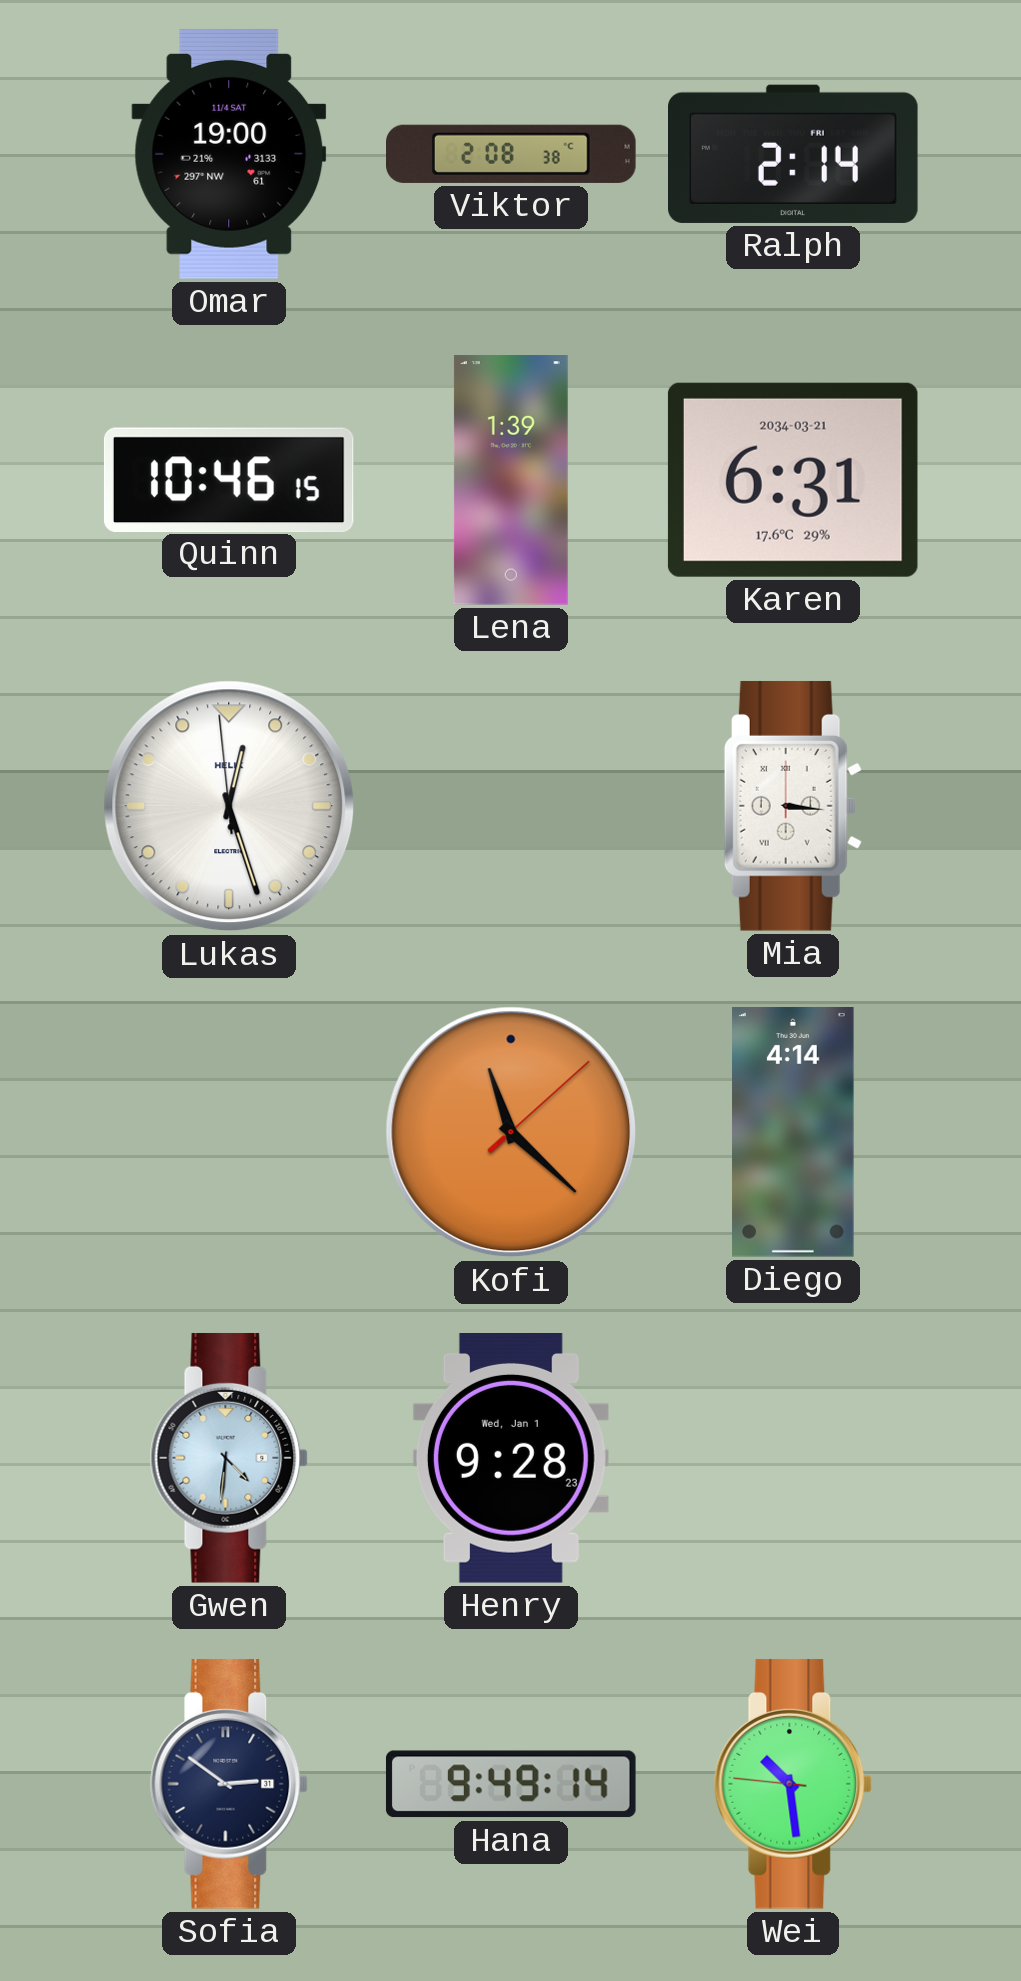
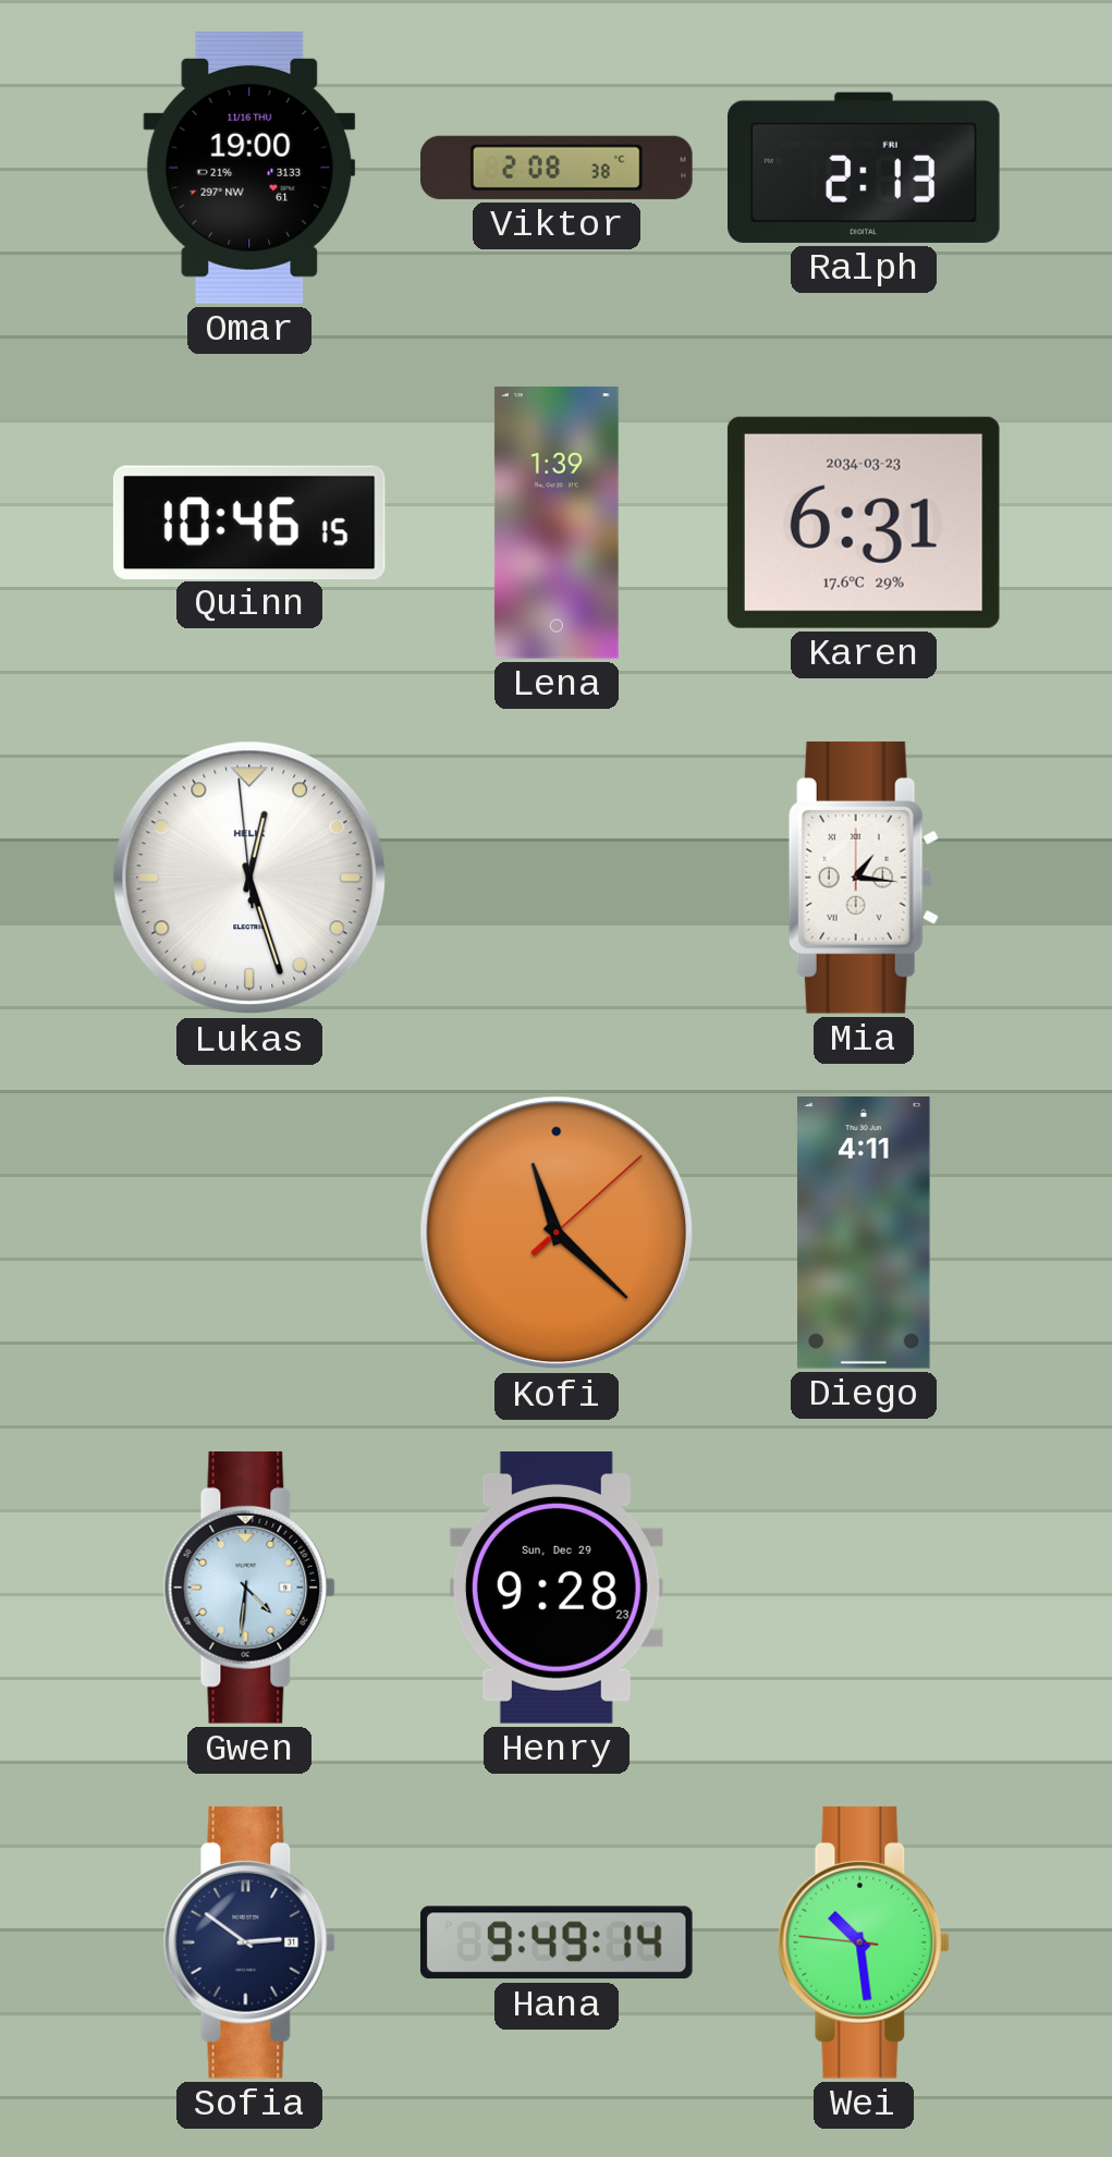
Omar date: 11/4 SAT -> 11/16 THU (249, 168)
Ralph: 2:14 -> 2:13 (865, 168)
Karen date: 2034-03-21 -> 2034-03-23 (864, 523)
Mia: 3:16 -> 1:16 (864, 878)
Diego: 4:14 -> 4:11 (864, 1234)
Henry date: Wed, Jan 1 -> Sun, Dec 29 (557, 1589)
